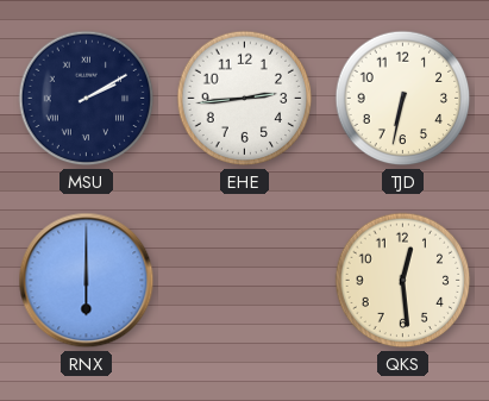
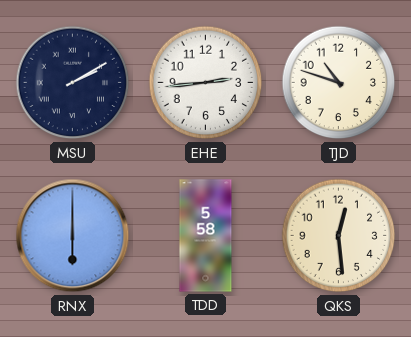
TJD: 6:32 -> 10:48 (339, 83)
TDD: none -> 5:58 (206, 236)
